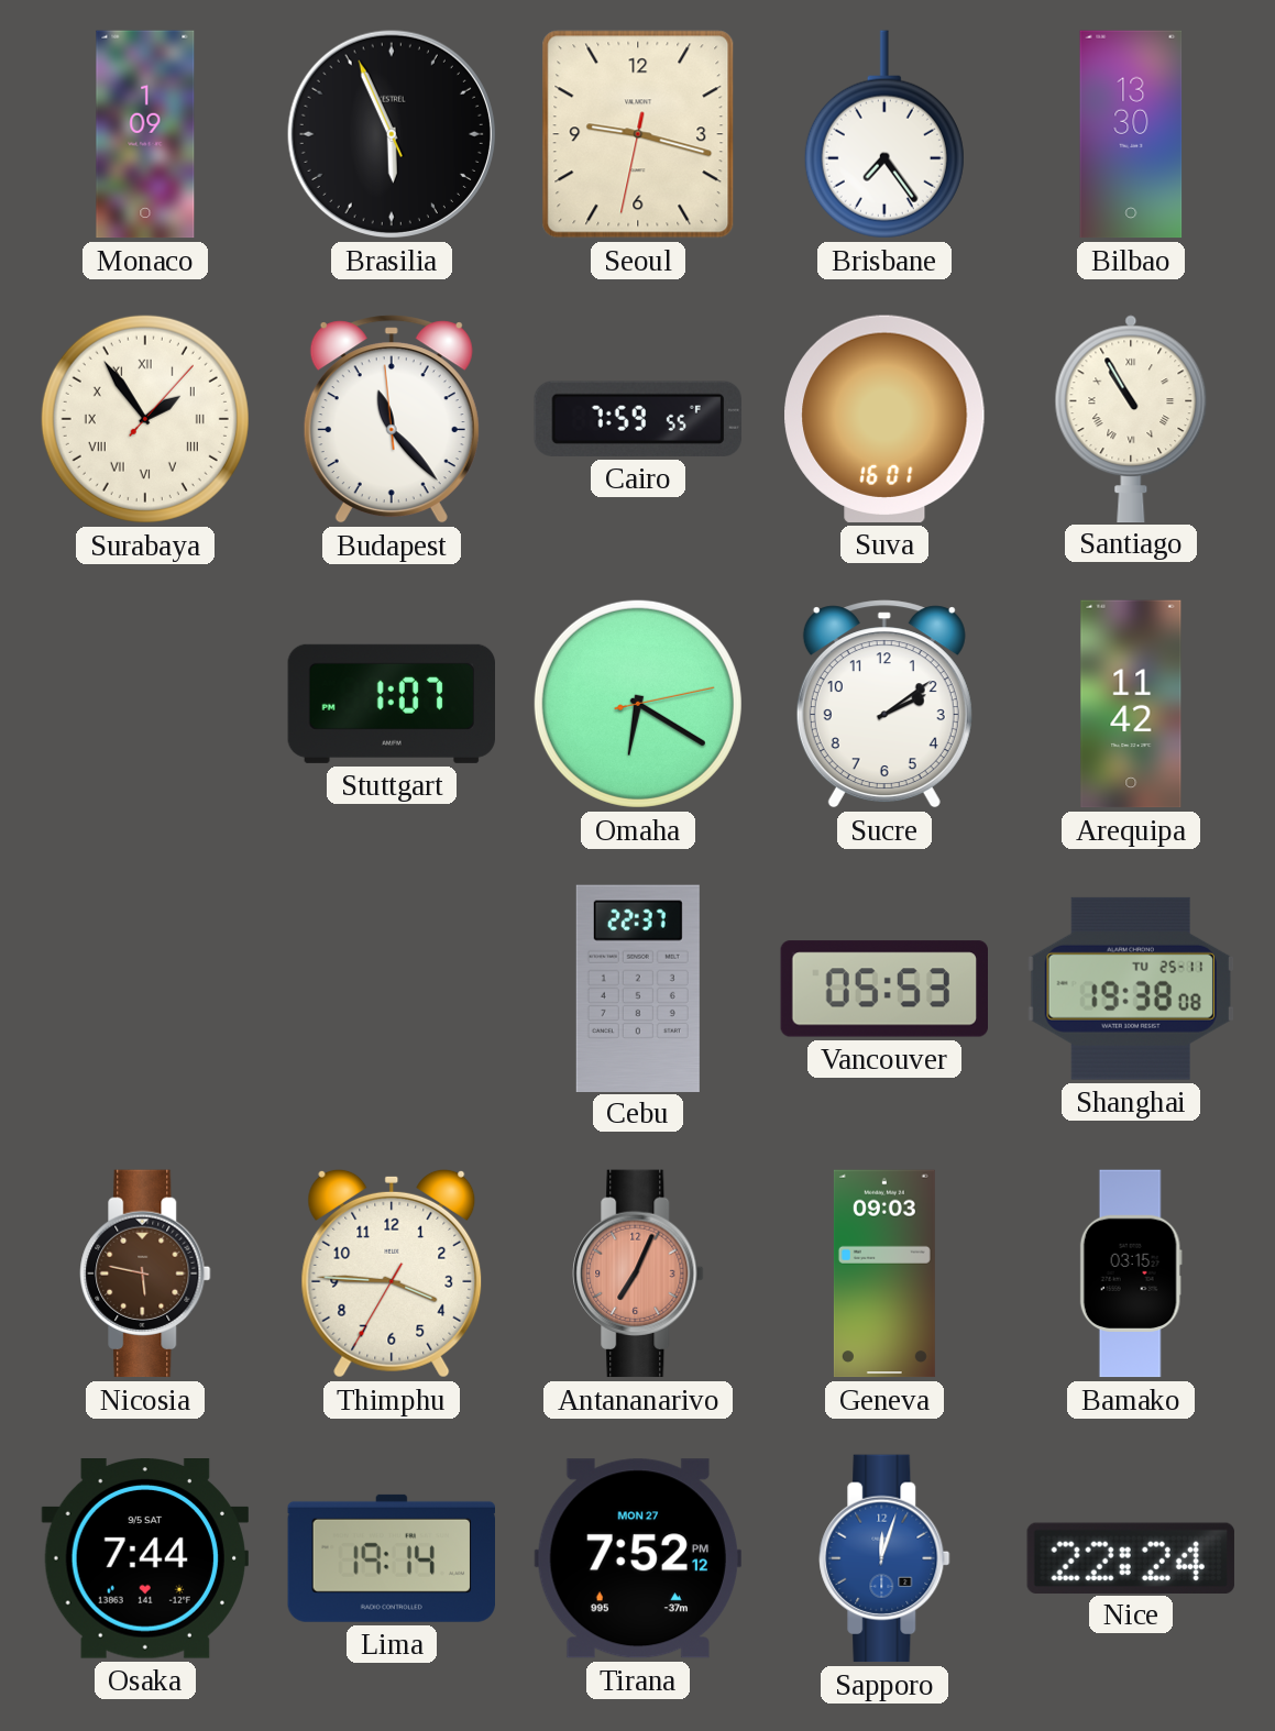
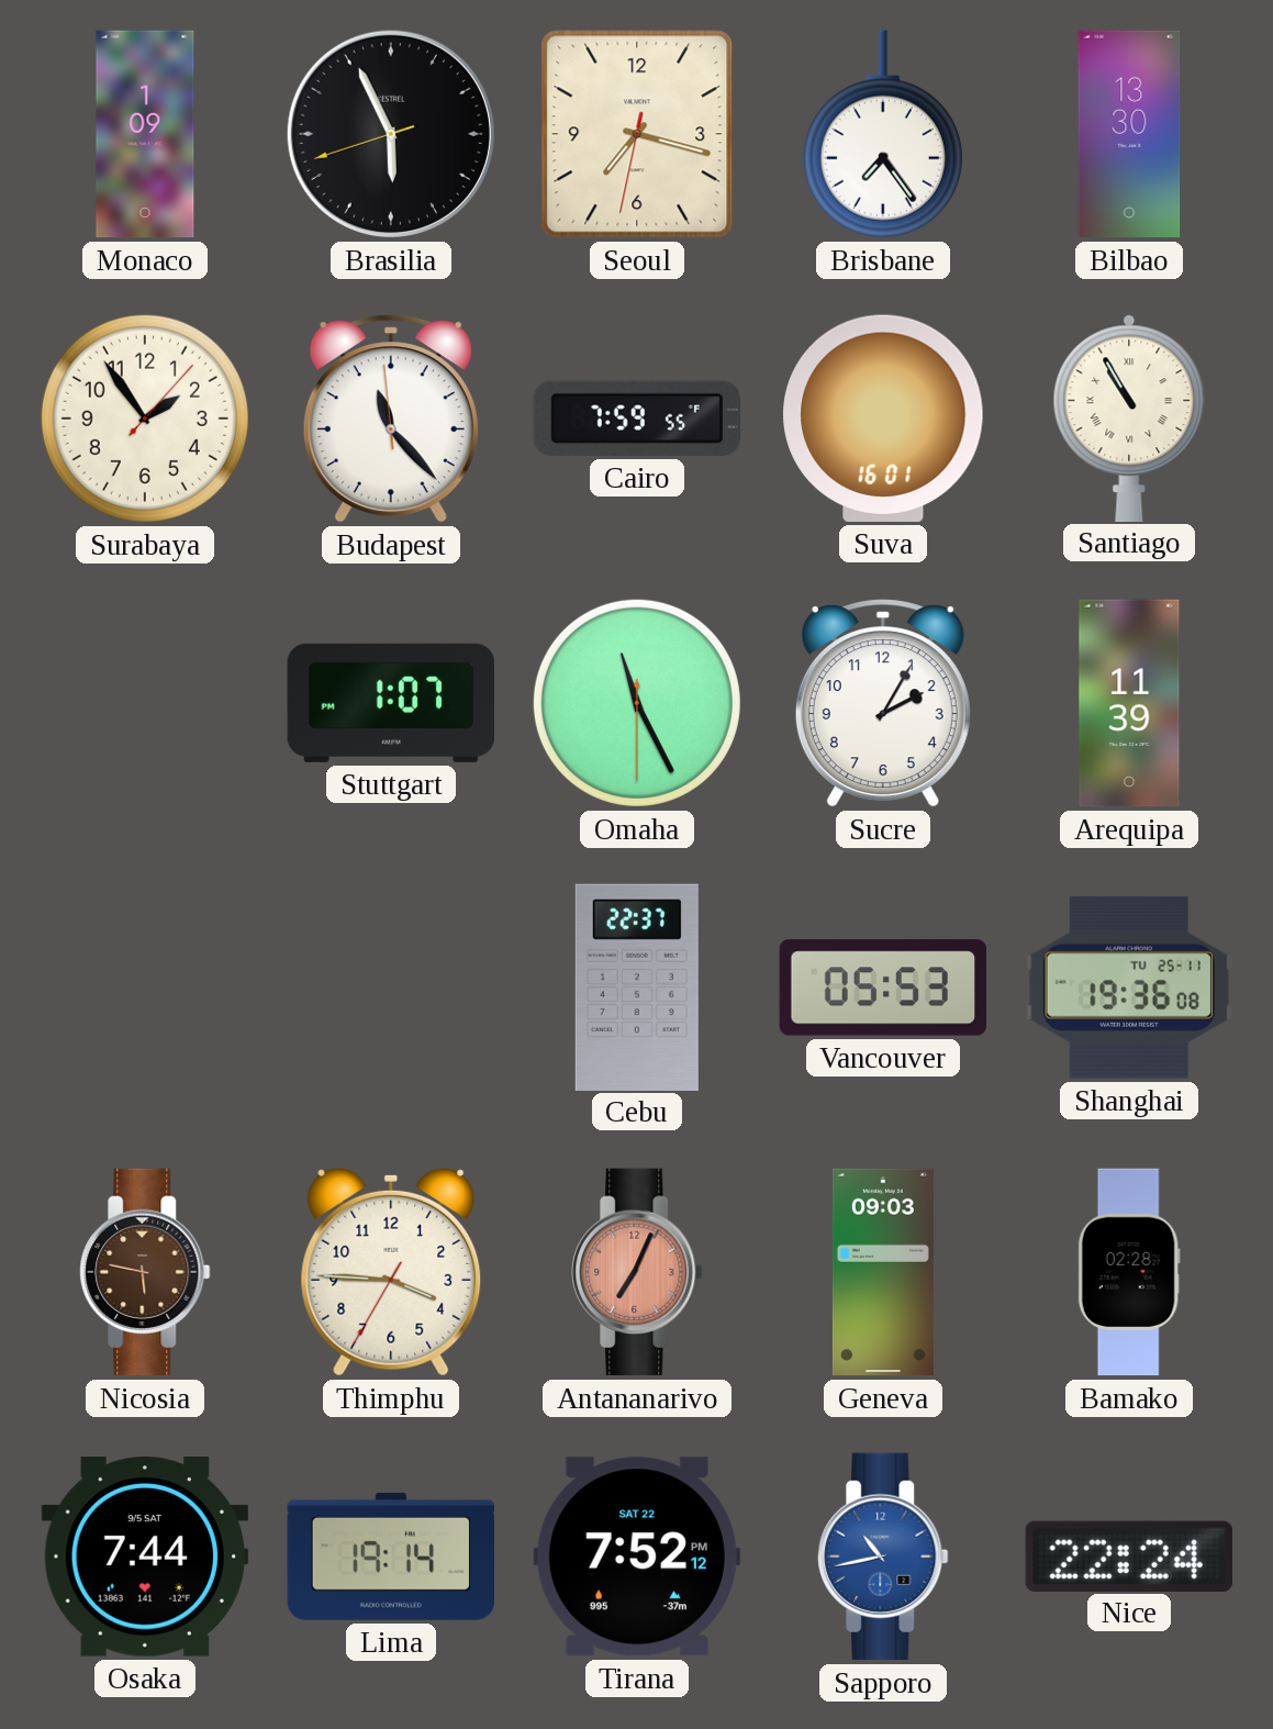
Brasilia: 5:55:56 -> 5:55:42 (391, 134)
Seoul: 9:17 -> 7:17 (637, 134)
Surabaya numerals: Roman -> Arabic (145, 419)
Omaha: 6:20 -> 11:25 (637, 703)
Sucre: 2:09 -> 2:05 (883, 703)
Arequipa: 11:42 -> 11:39 (1129, 703)
Shanghai: 19:38 -> 19:36 (1129, 988)
Bamako: 03:15 -> 02:28 (1129, 1272)
Tirana date: MON 27 -> SAT 22 (637, 1557)
Sapporo: 12:03 -> 10:43 (883, 1557)
